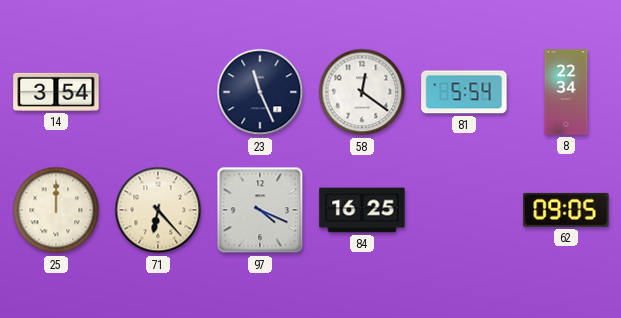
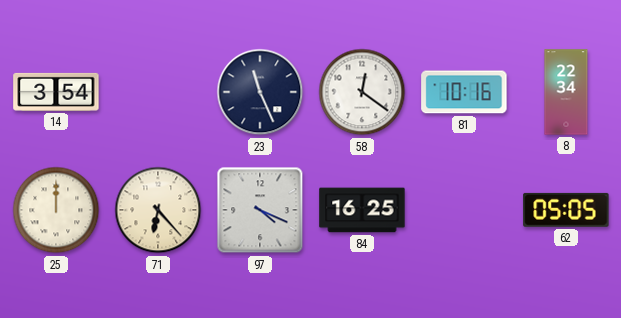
81: 5:54 -> 10:16 (464, 92)
62: 09:05 -> 05:05 (566, 210)
